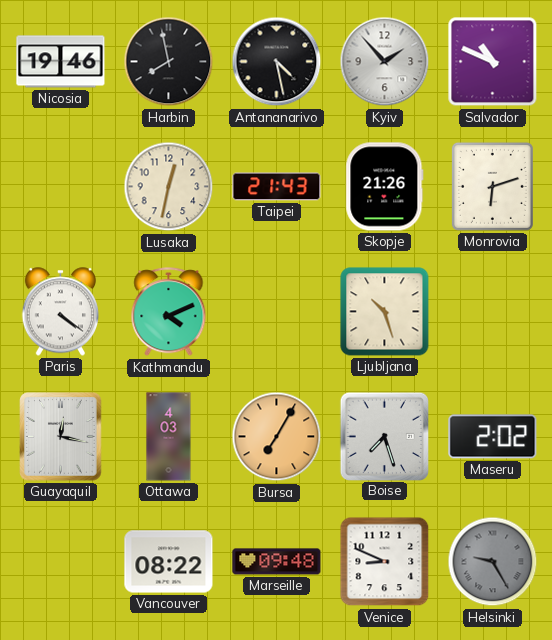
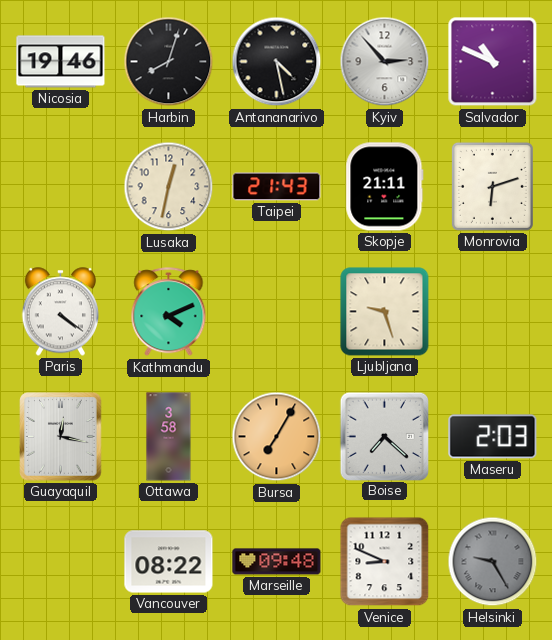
Harbin: 7:58 -> 8:03 (169, 62)
Kyiv: 1:53 -> 2:53 (385, 62)
Skopje: 21:26 -> 21:11 (385, 187)
Ljubljana: 10:27 -> 9:27 (385, 312)
Ottawa: 4:03 -> 3:58 (169, 437)
Boise: 7:27 -> 7:22 (384, 436)
Maseru: 2:02 -> 2:03 (493, 437)
